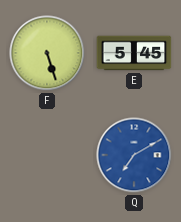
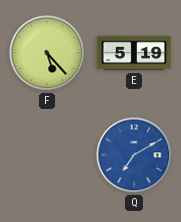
F: 5:27 -> 5:23 (47, 53)
E: 5:45 -> 5:19 (134, 53)
